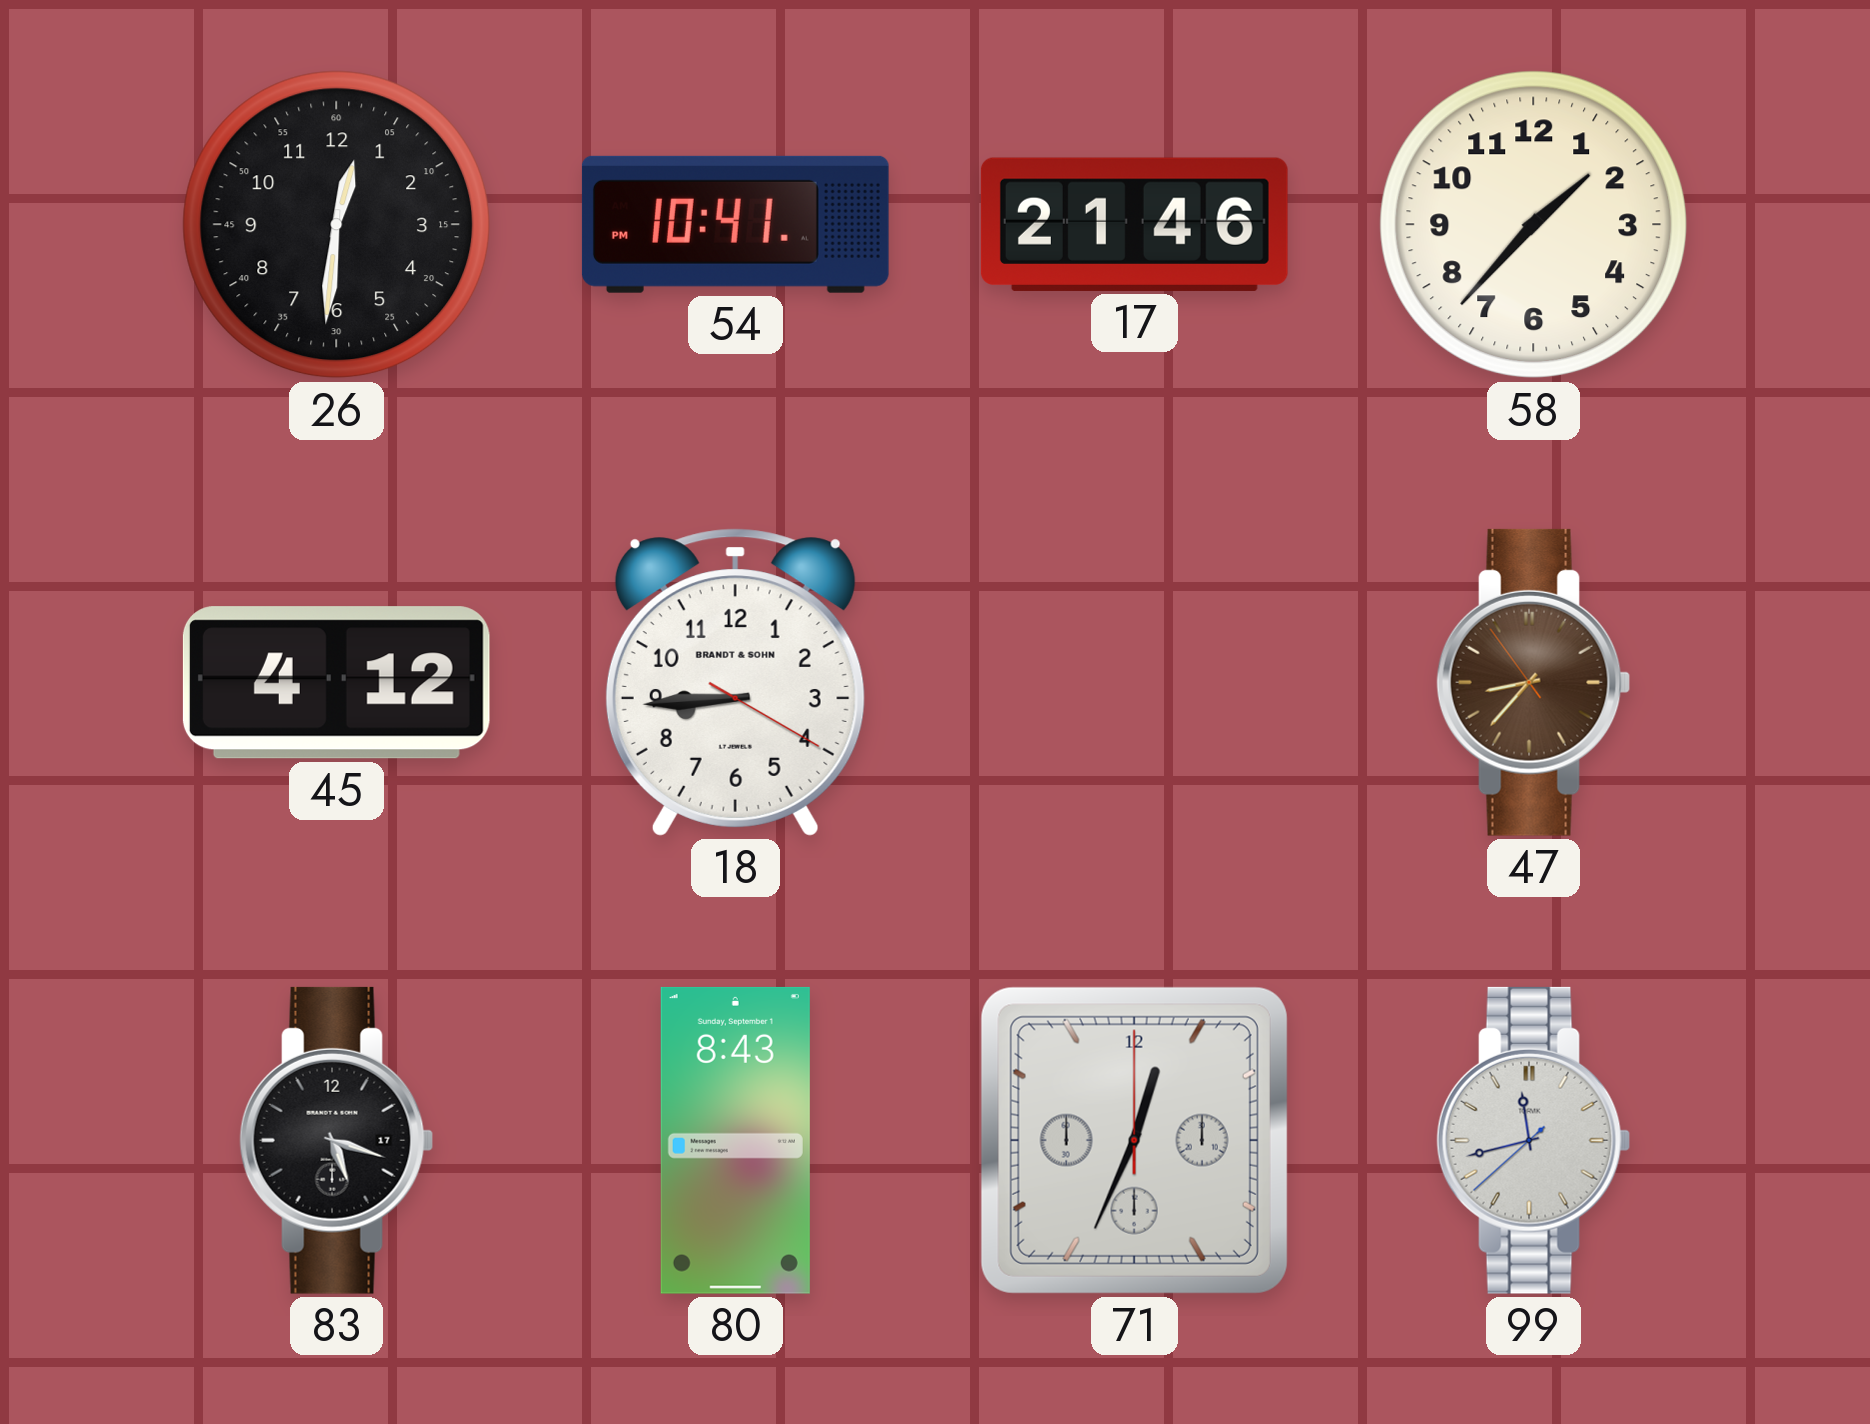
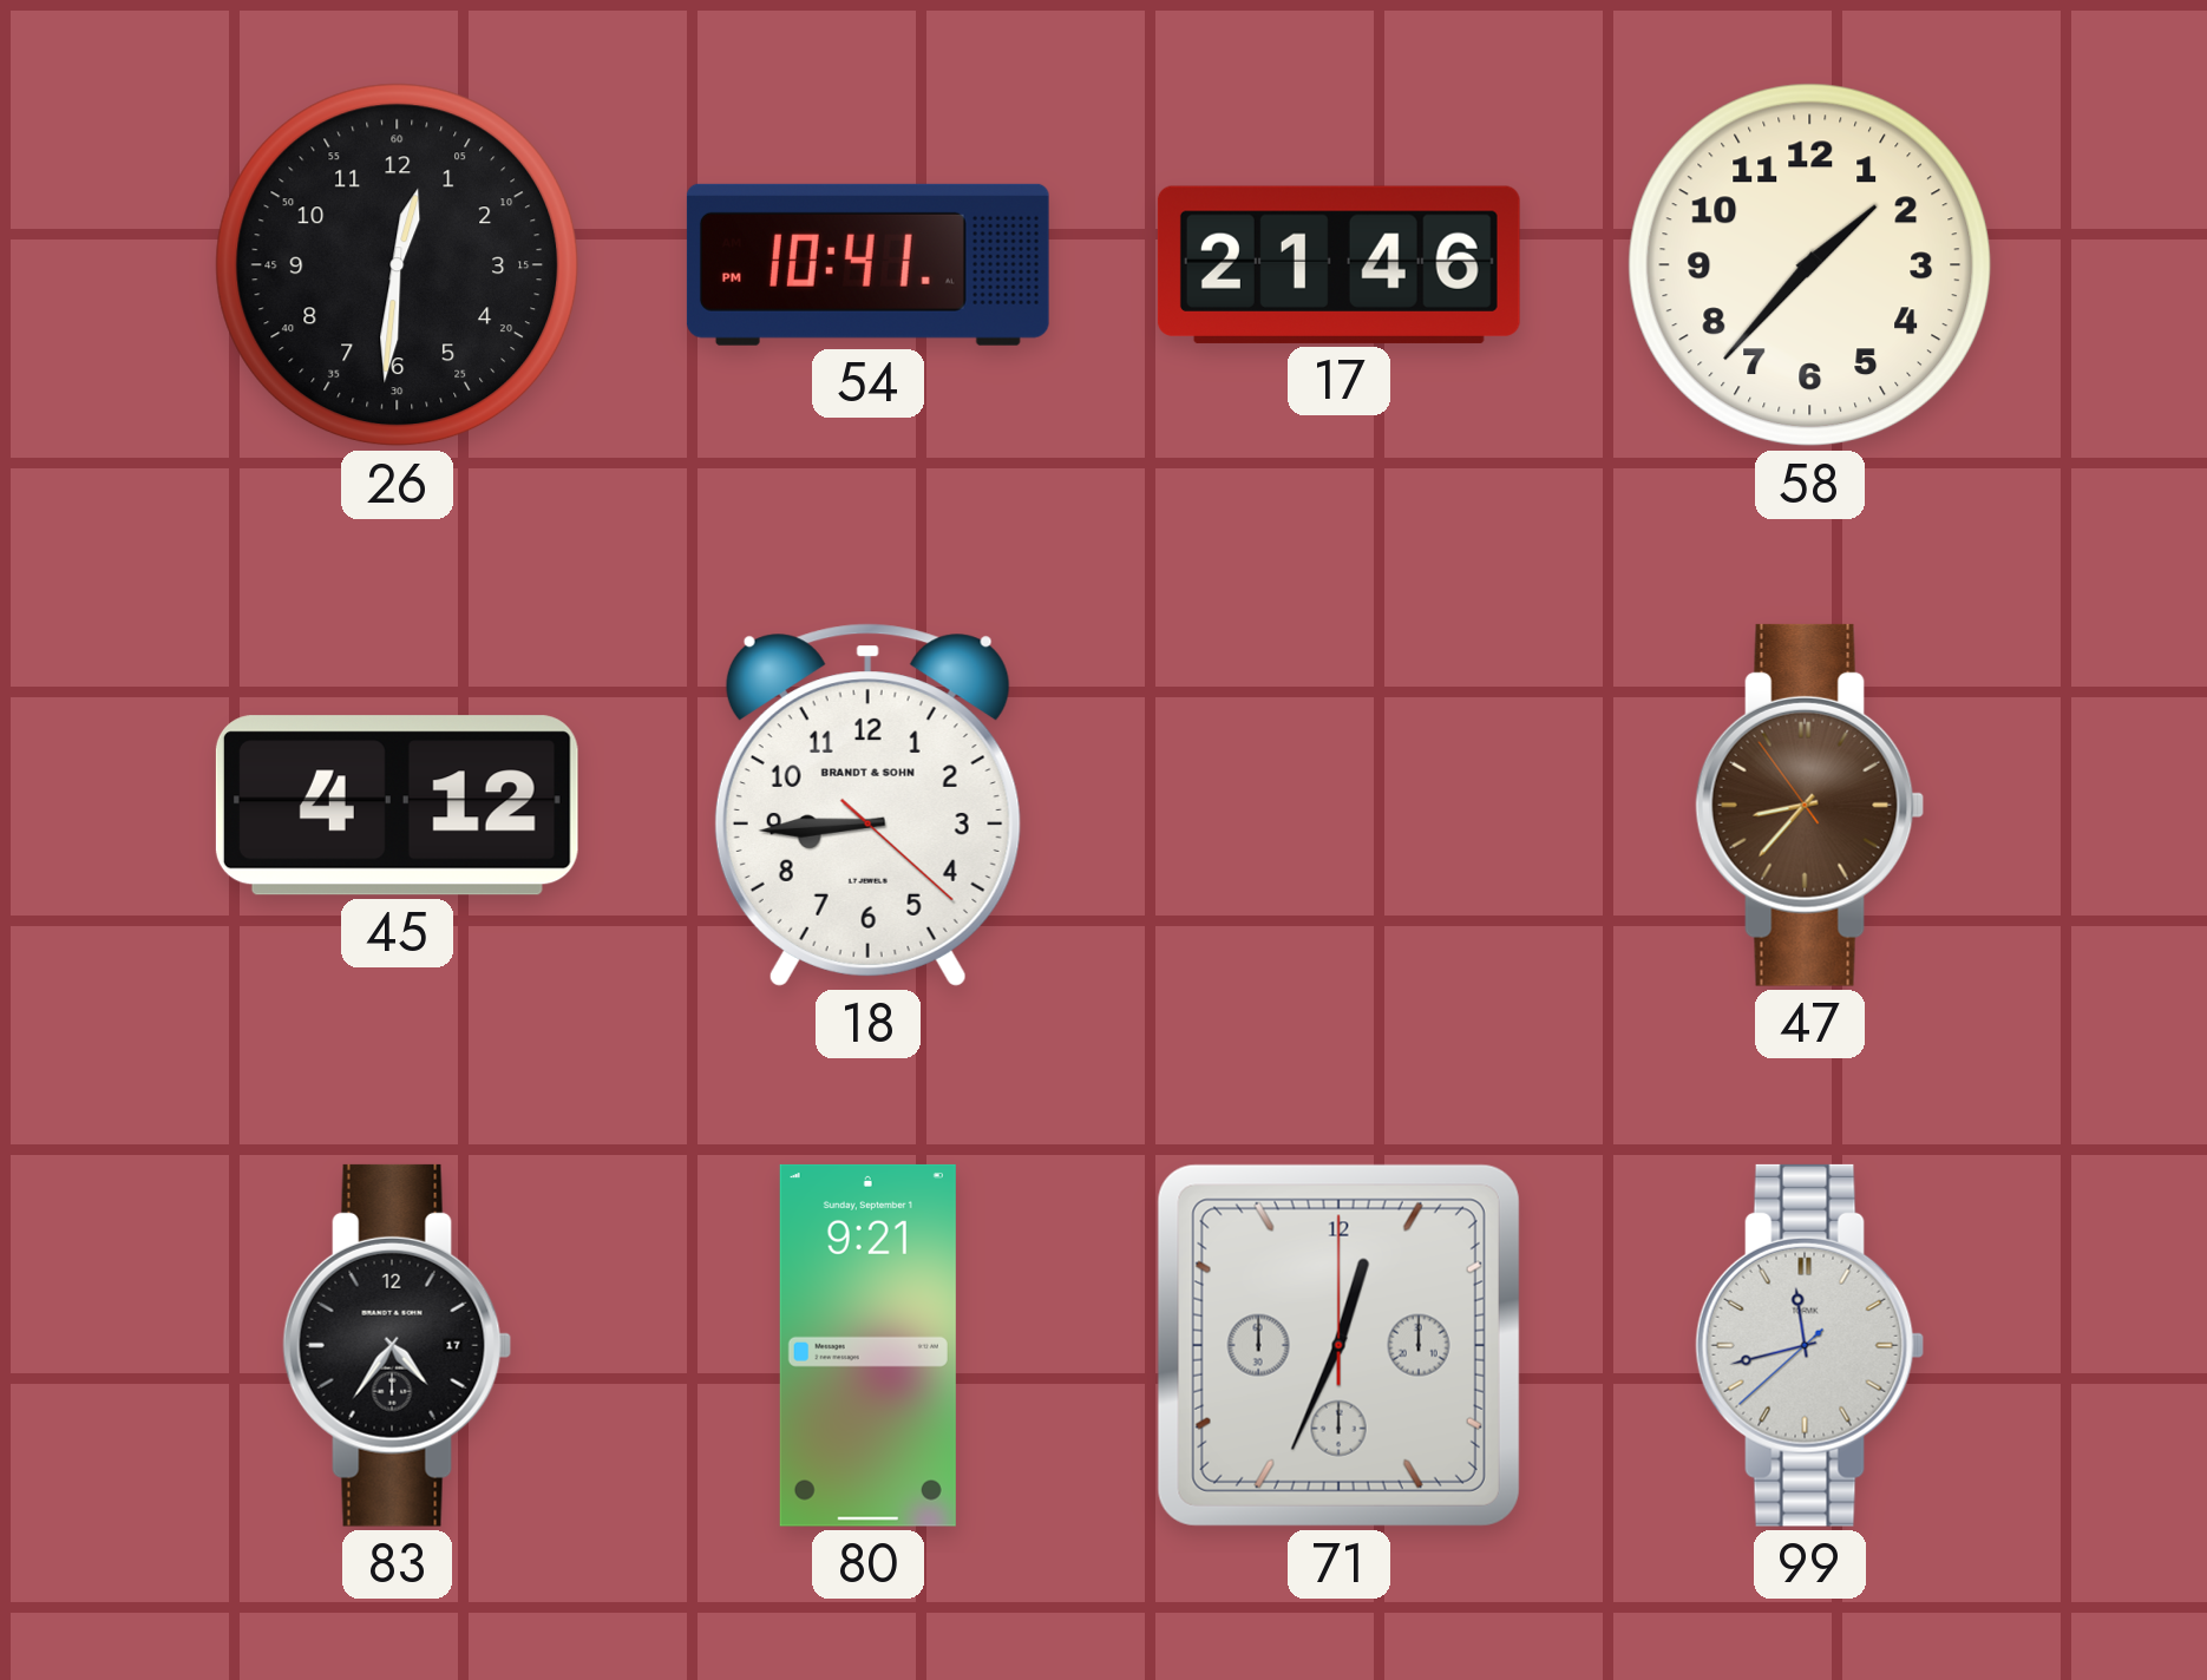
18: 8:44:20 -> 8:44:22 (867, 805)
83: 5:18 -> 4:36 (398, 1345)
80: 8:43 -> 9:21 (867, 1345)
